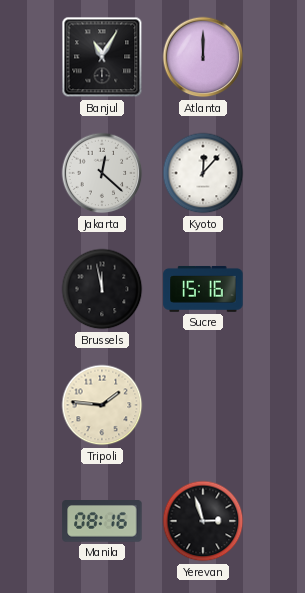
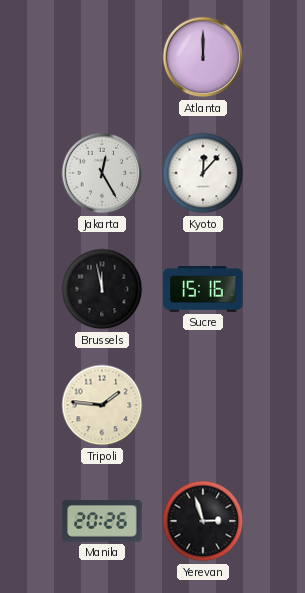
Banjul: 11:05 -> none (102, 57)
Jakarta: 12:22 -> 12:25 (102, 173)
Manila: 08:16 -> 20:26 (102, 521)
